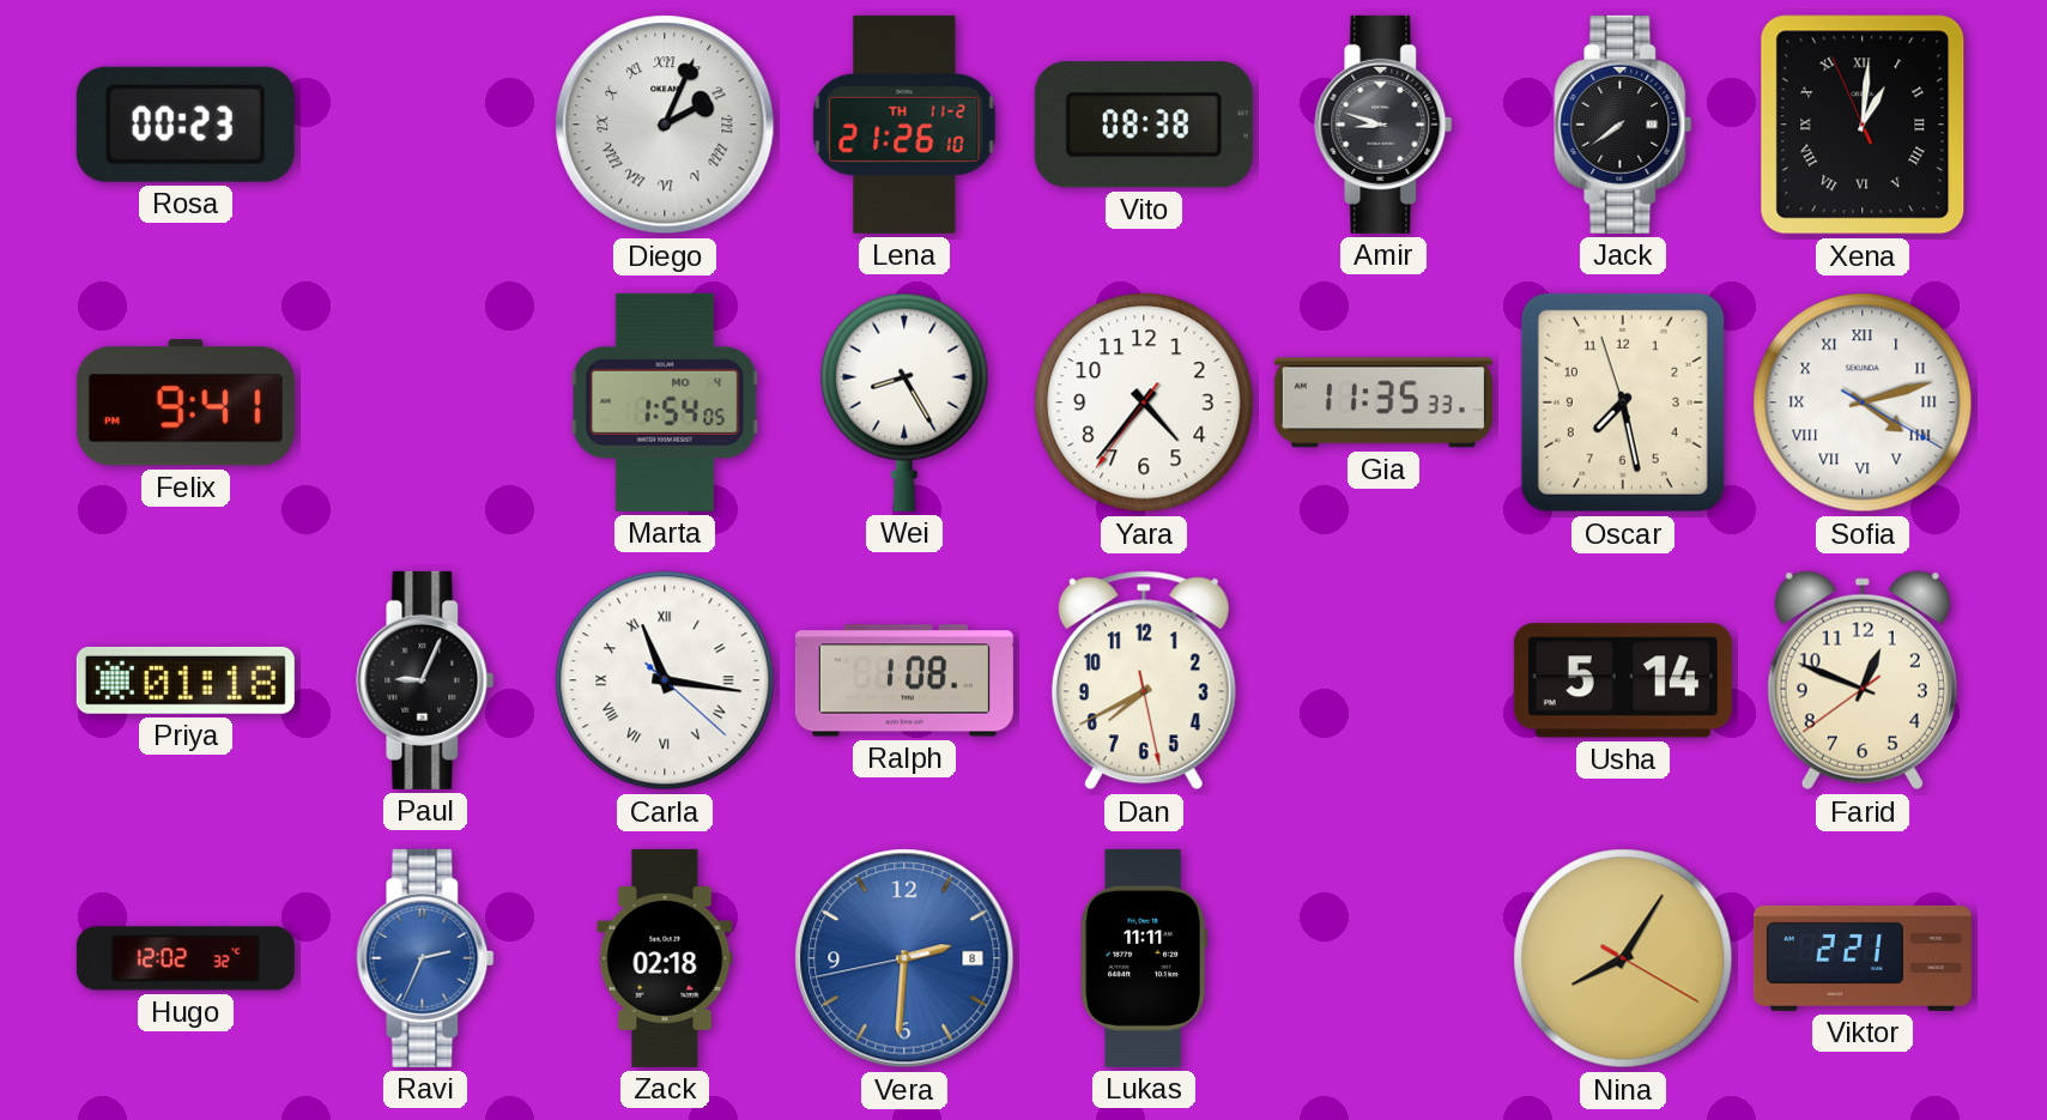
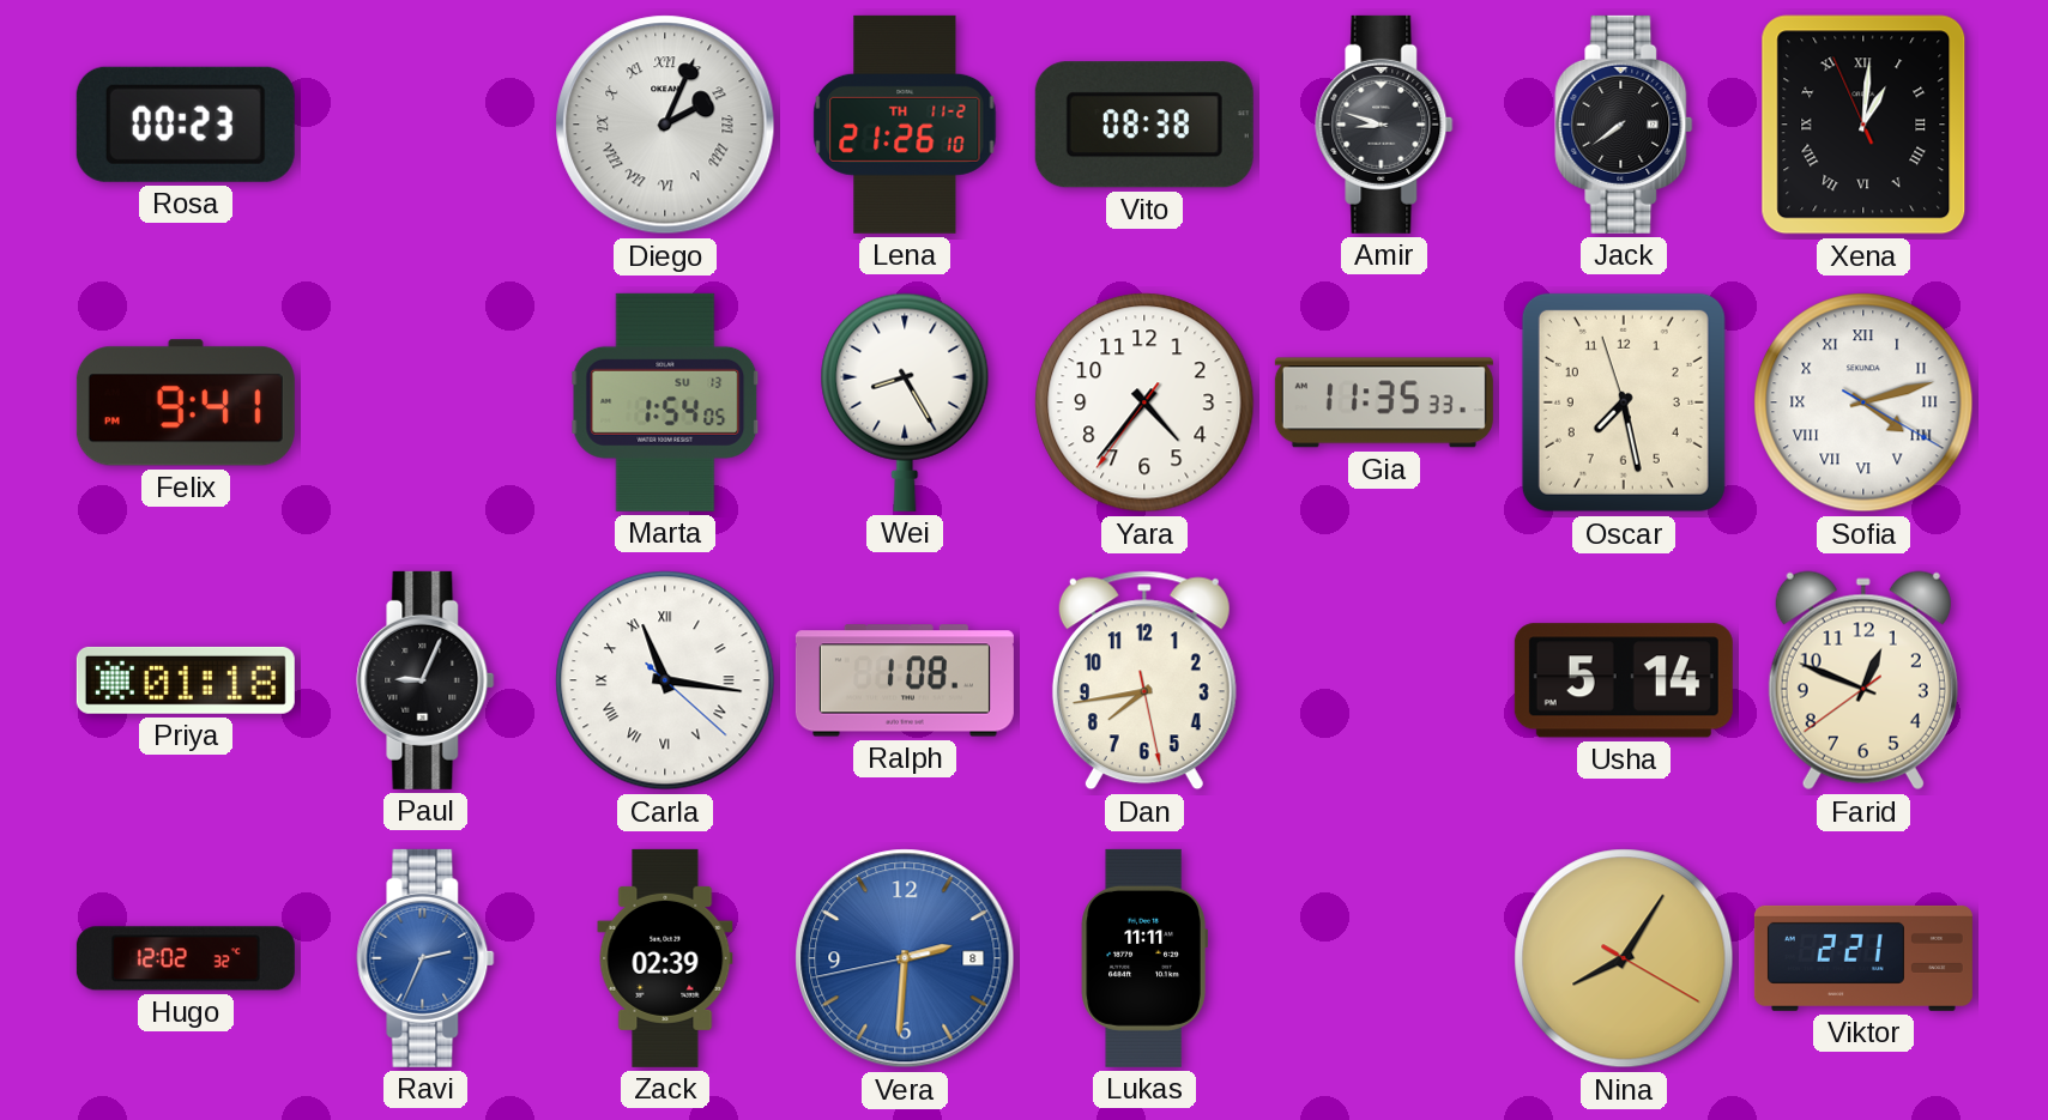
Marta date: MO 4 -> SU 13 (665, 402)
Dan: 7:40 -> 7:43 (1144, 680)
Zack: 02:18 -> 02:39 (665, 958)
